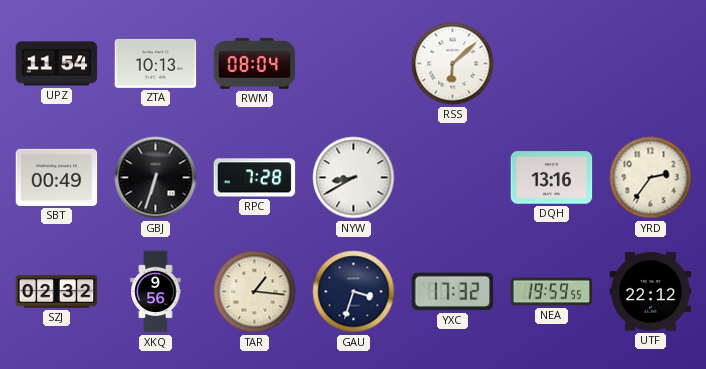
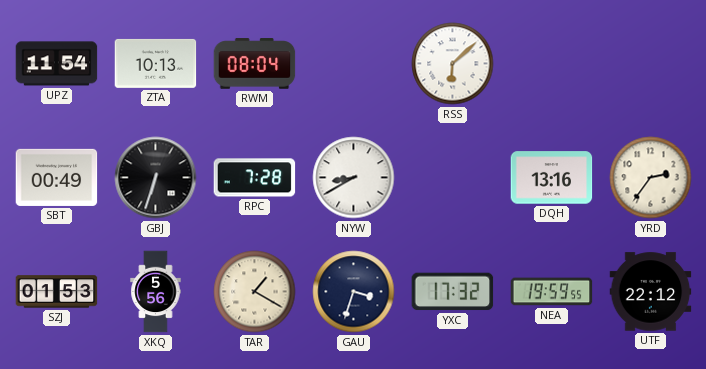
SZJ: 02:32 -> 01:53 (57, 292)
XKQ: 9:56 -> 5:56 (156, 292)
TAR: 1:16 -> 1:20 (255, 292)
